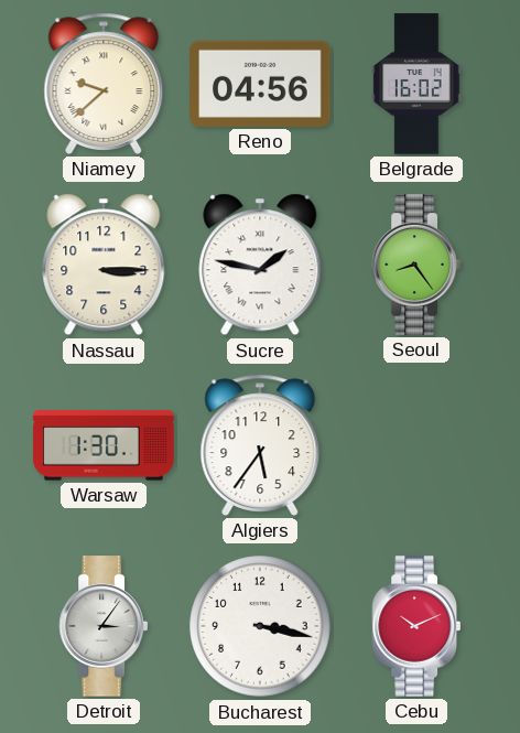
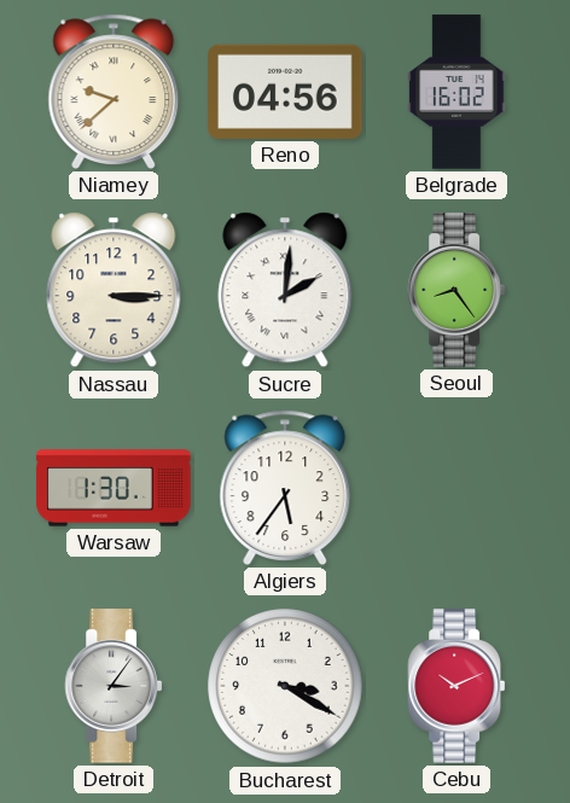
Sucre: 1:47 -> 2:01 (285, 290)
Bucharest: 3:17 -> 3:20 (285, 686)
